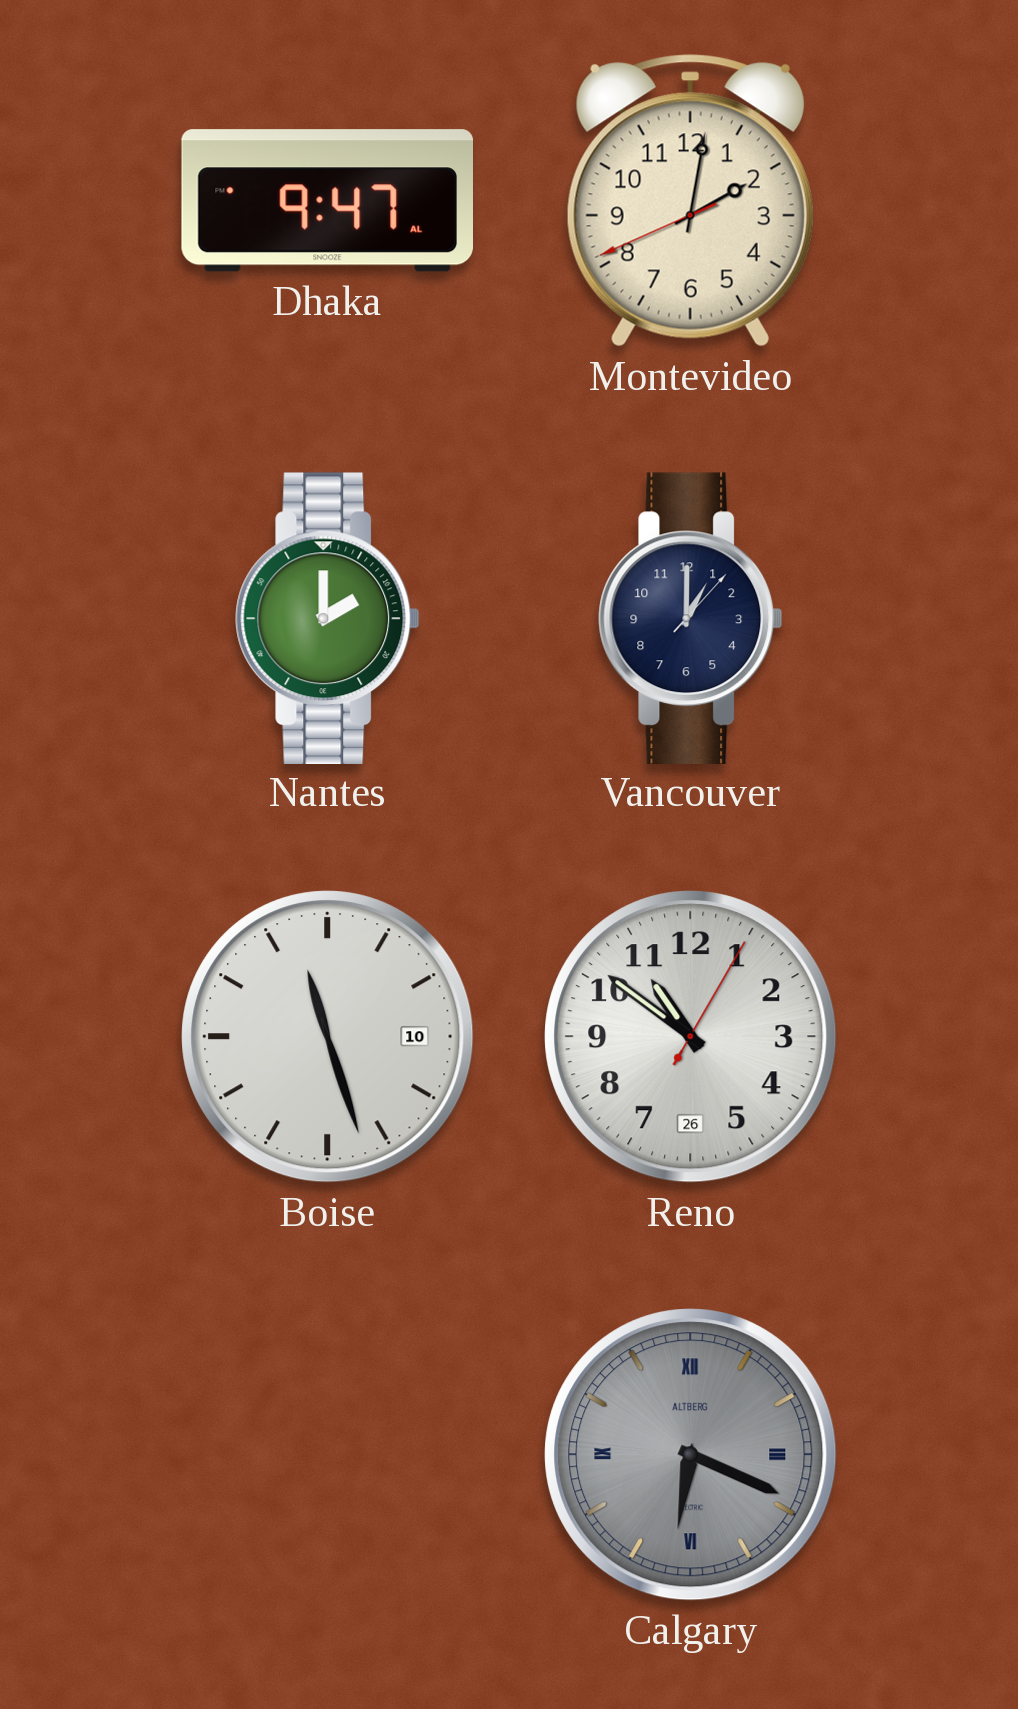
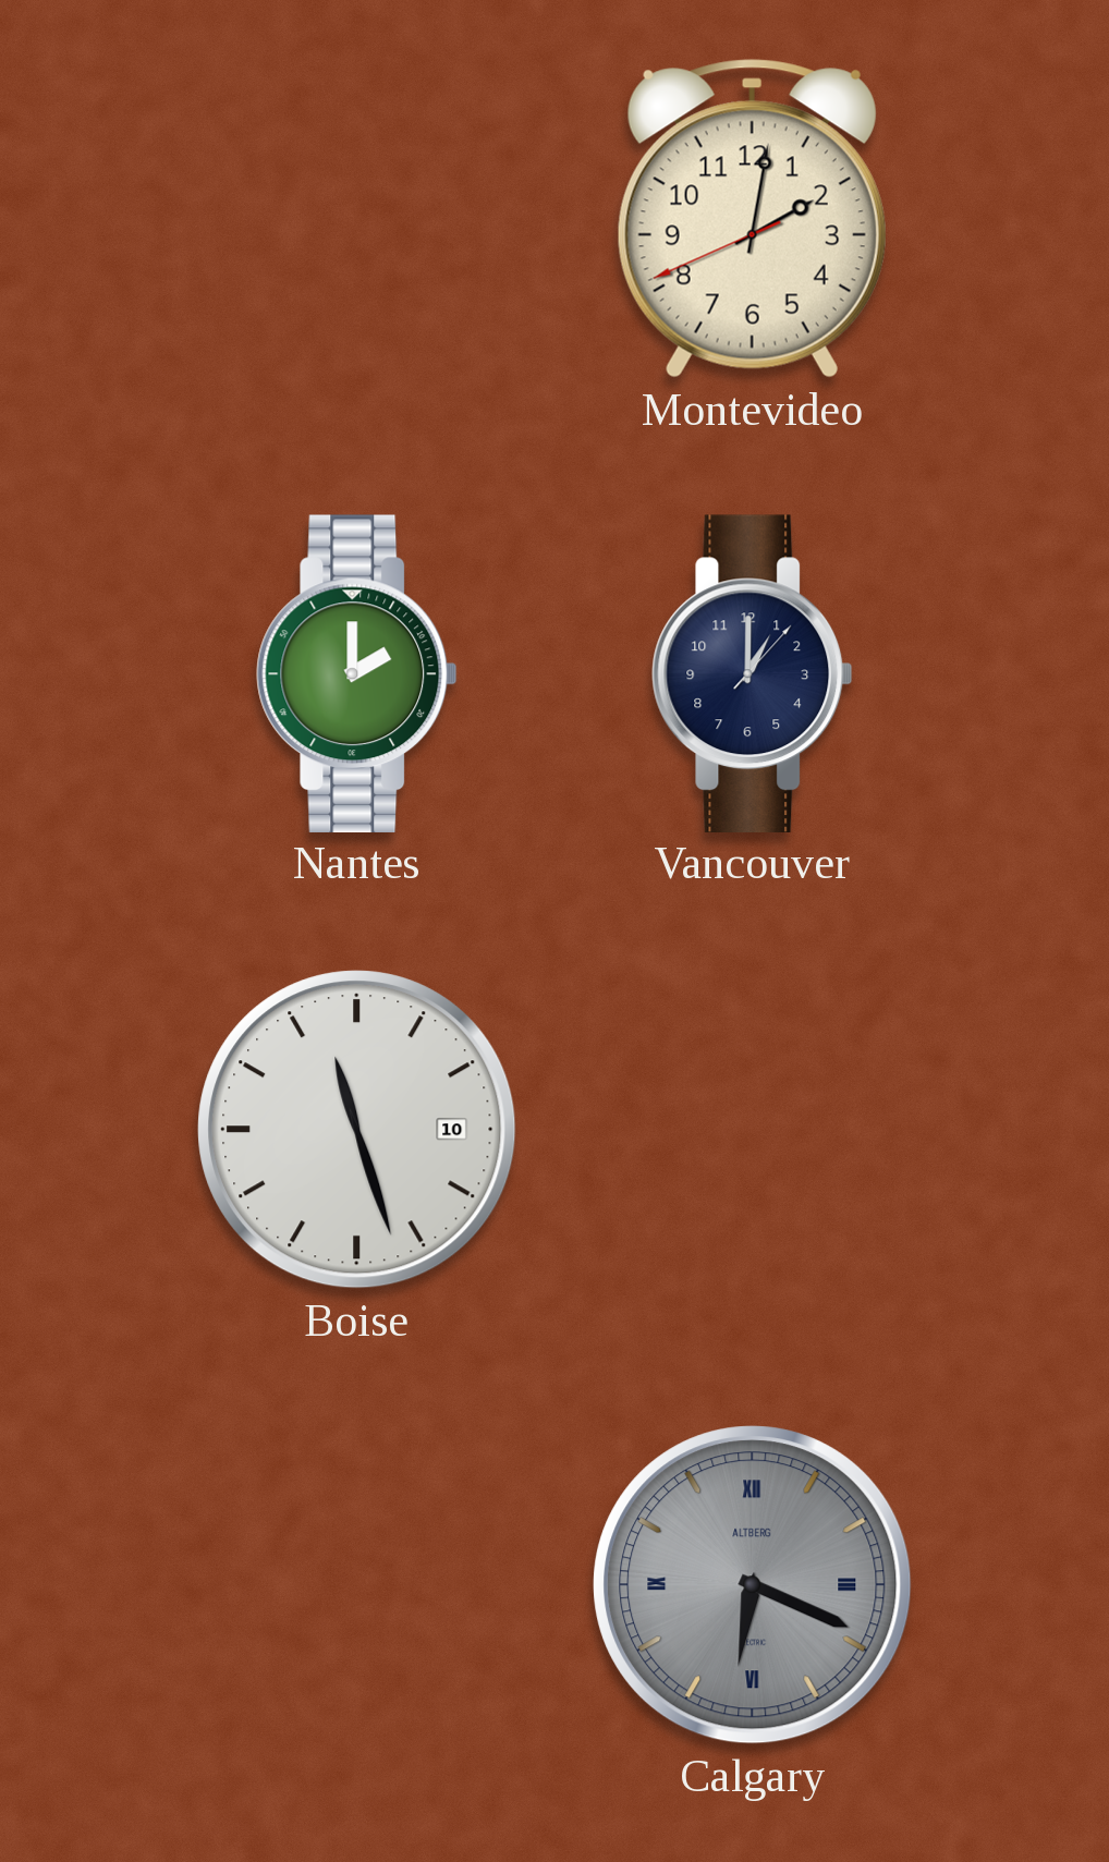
Dhaka: 9:47 -> none (327, 201)
Reno: 10:51 -> none (691, 1037)
